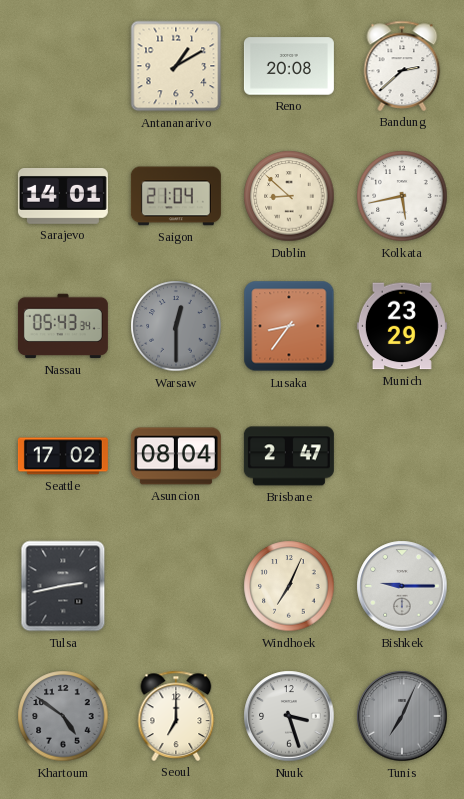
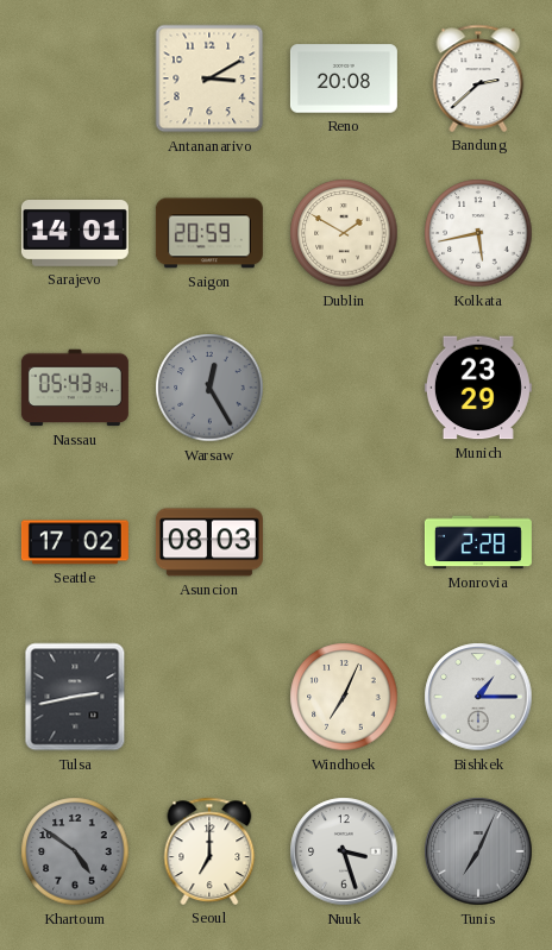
Antananarivo: 1:10 -> 3:10 (209, 78)
Saigon: 21:04 -> 20:59 (209, 233)
Dublin: 8:52 -> 1:50 (344, 233)
Warsaw: 12:30 -> 12:25 (209, 388)
Lusaka: 8:36 -> none (289, 326)
Asuncion: 08:04 -> 08:03 (209, 542)
Brisbane: 2:47 -> none (289, 456)
Monrovia: none -> 2:28 (478, 542)
Bishkek: 9:15 -> 1:15 (478, 697)
